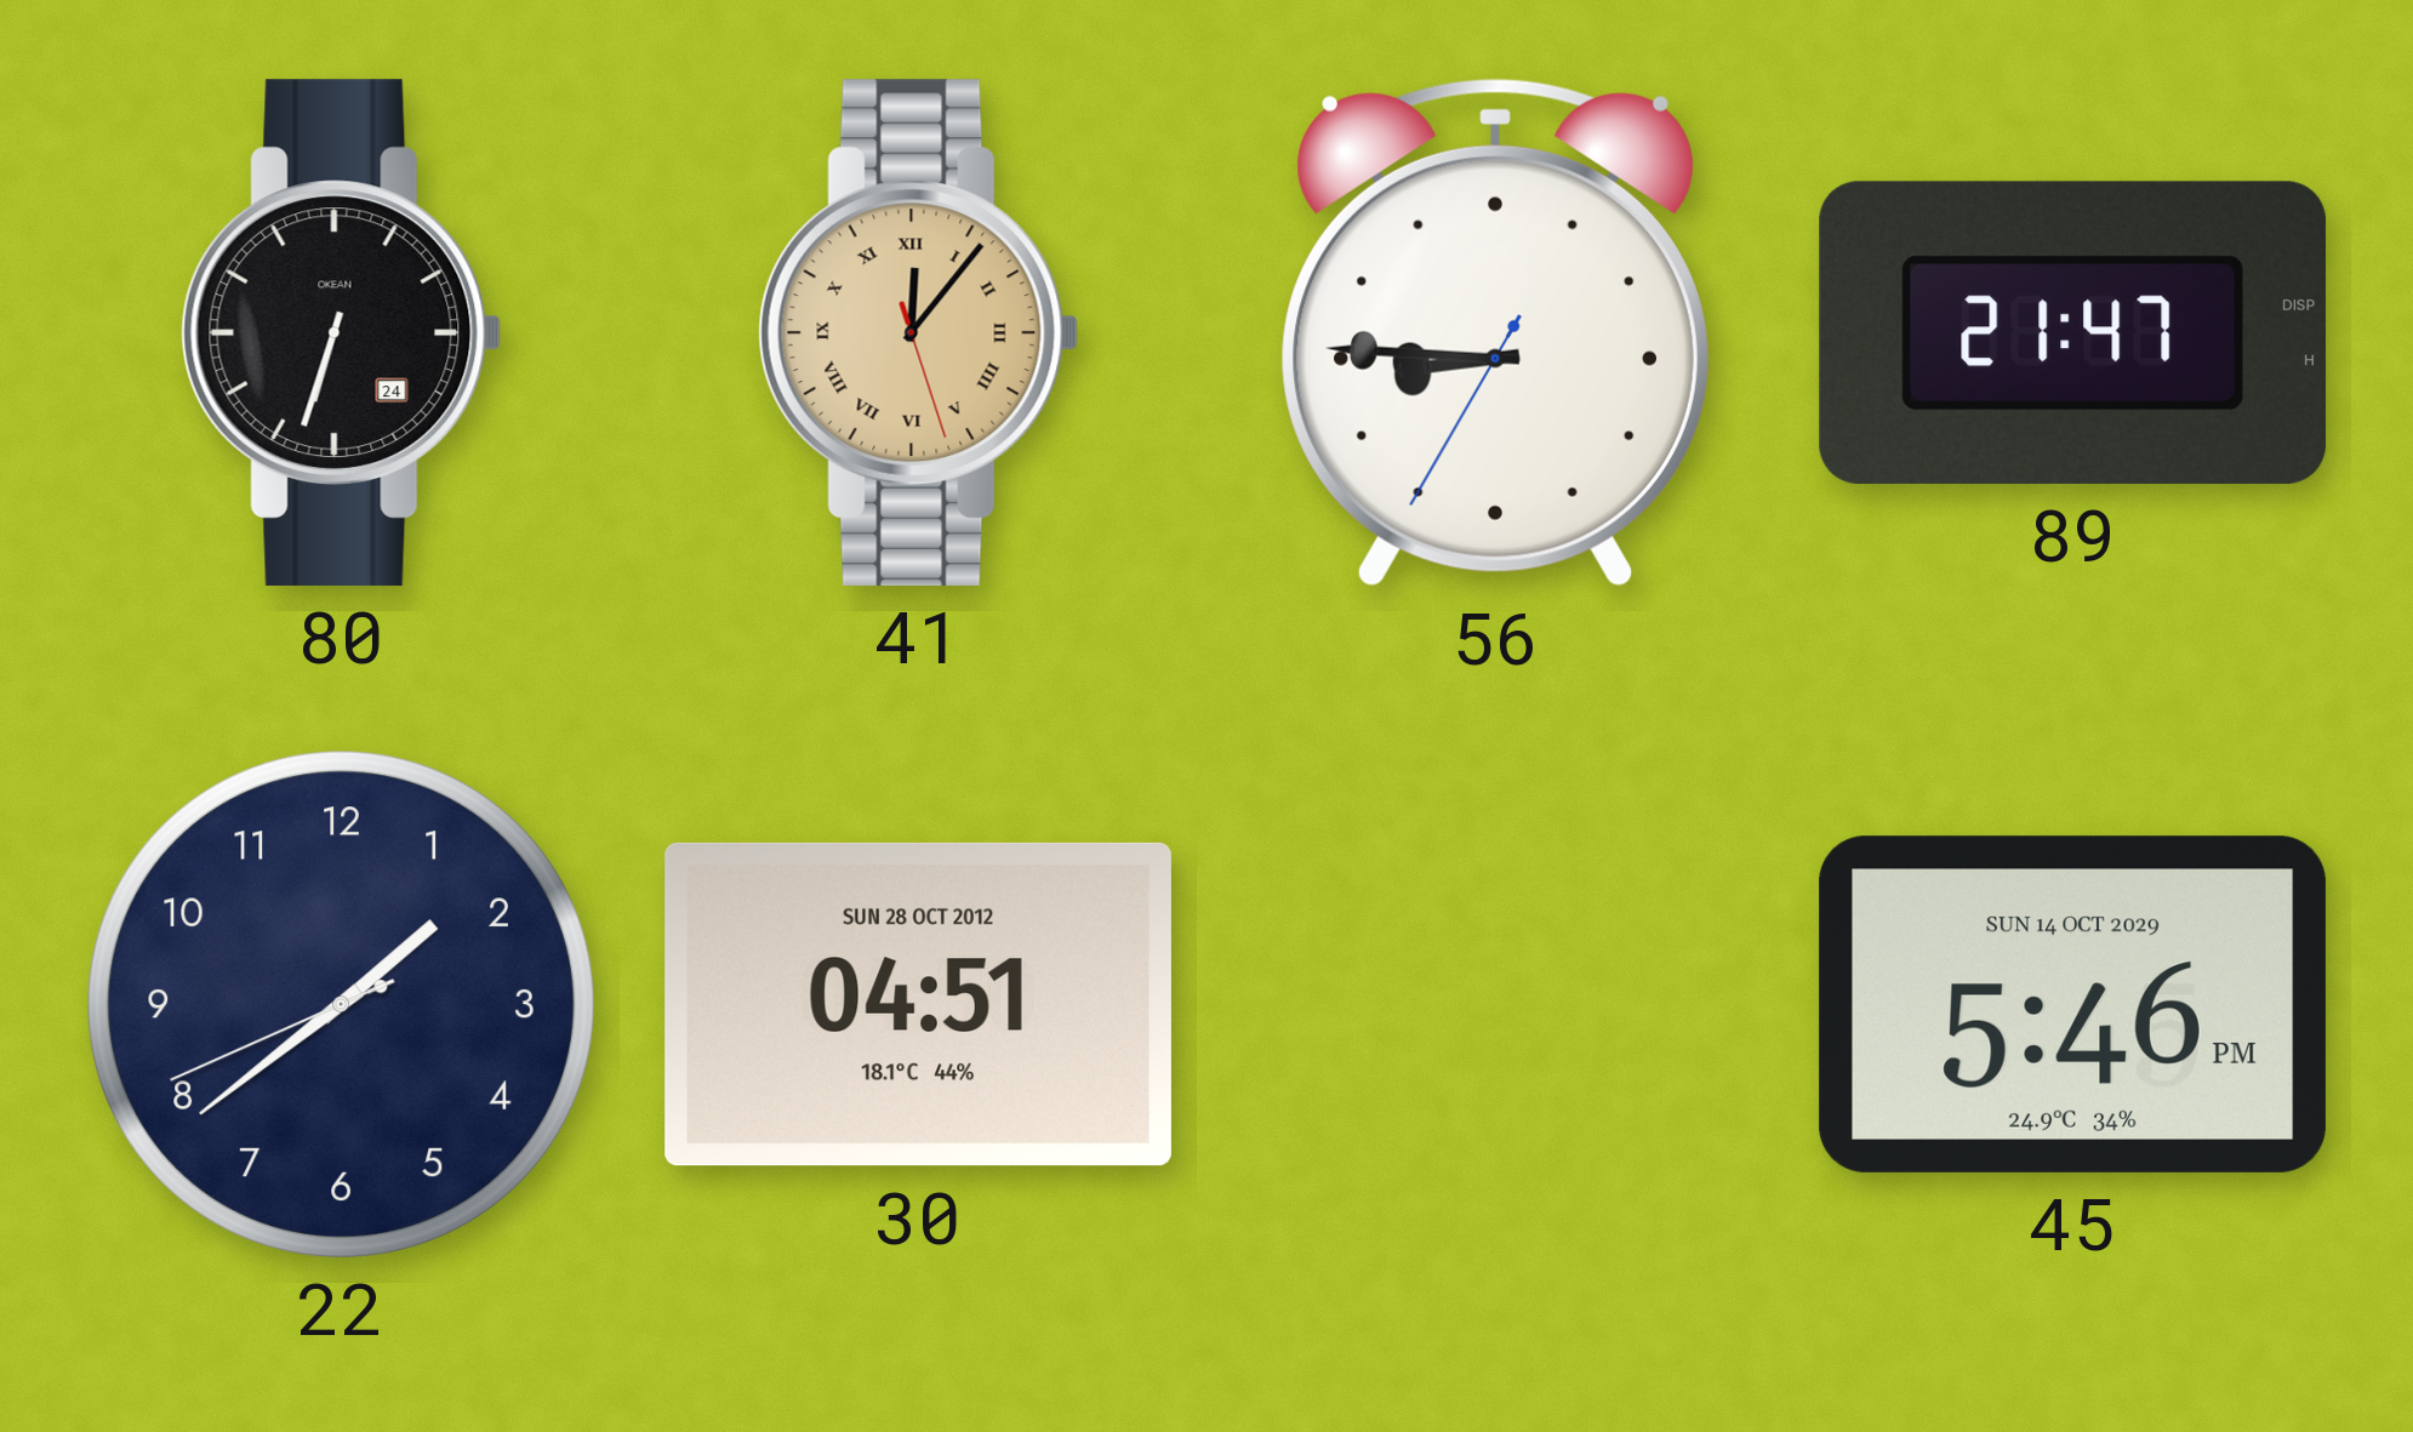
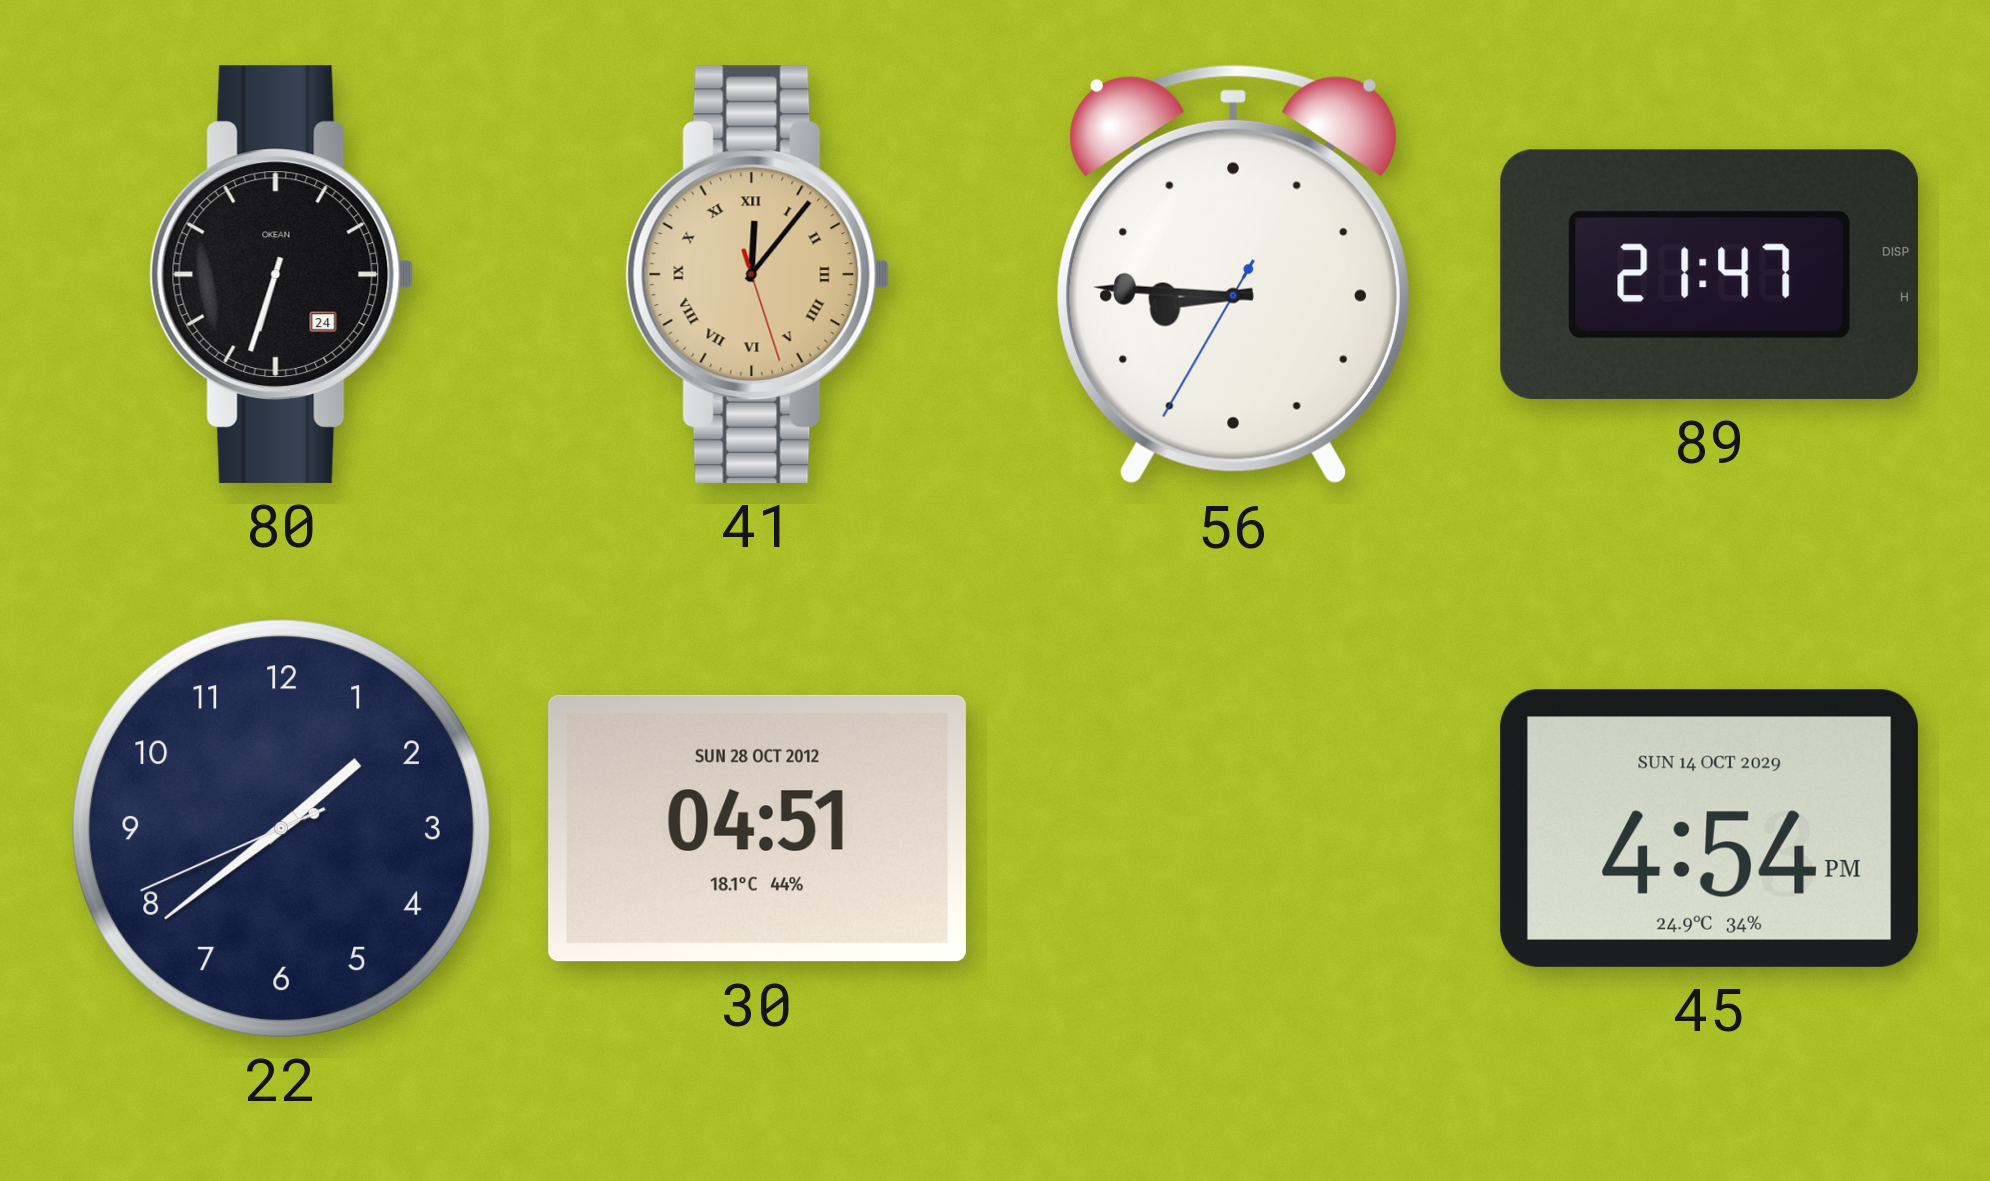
45: 5:46 -> 4:54 (1709, 828)
